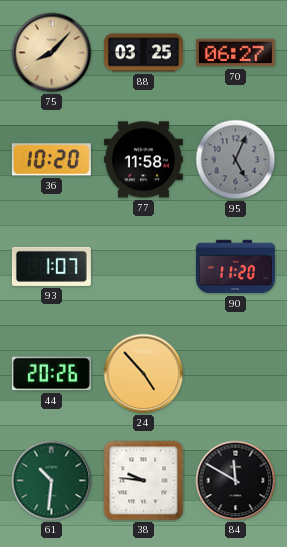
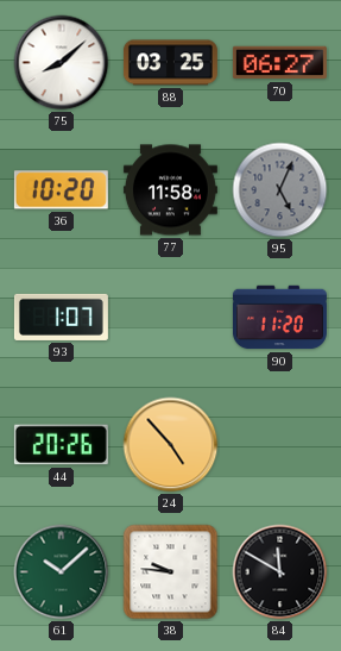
75: 8:07 -> 8:08 (62, 63)
75 dial: champagne -> white (62, 63)
61: 10:31 -> 10:08 (62, 572)
